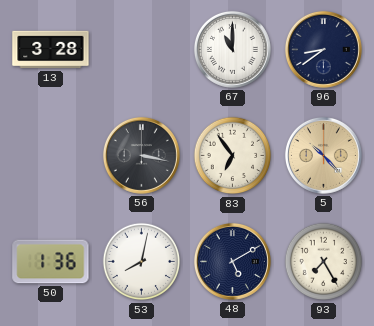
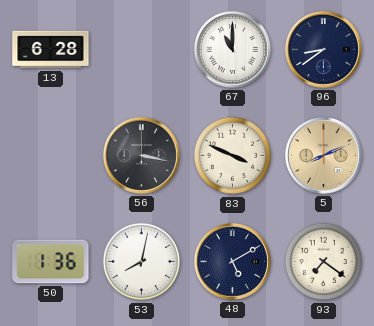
13: 3:28 -> 6:28 (51, 50)
83: 6:54 -> 3:49 (233, 156)
5: 10:23 -> 8:11 (323, 155)
93: 7:25 -> 7:21 (324, 262)
